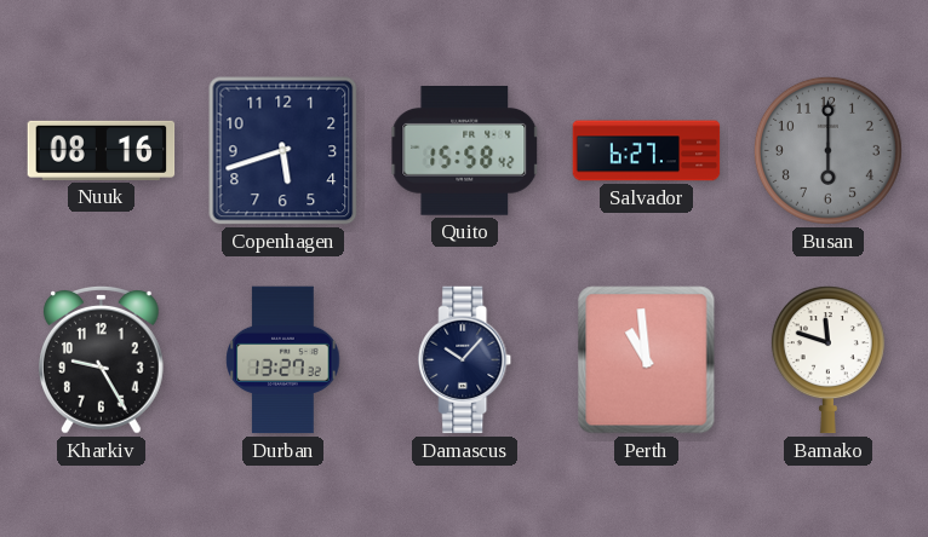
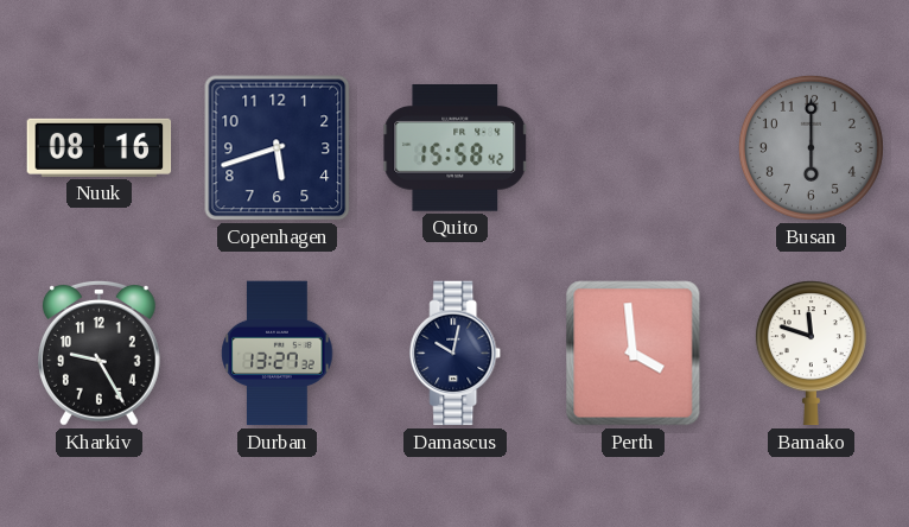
Salvador: 6:27 -> none (647, 151)
Damascus: 10:07 -> 10:02 (456, 354)
Perth: 10:59 -> 3:59 (634, 354)
